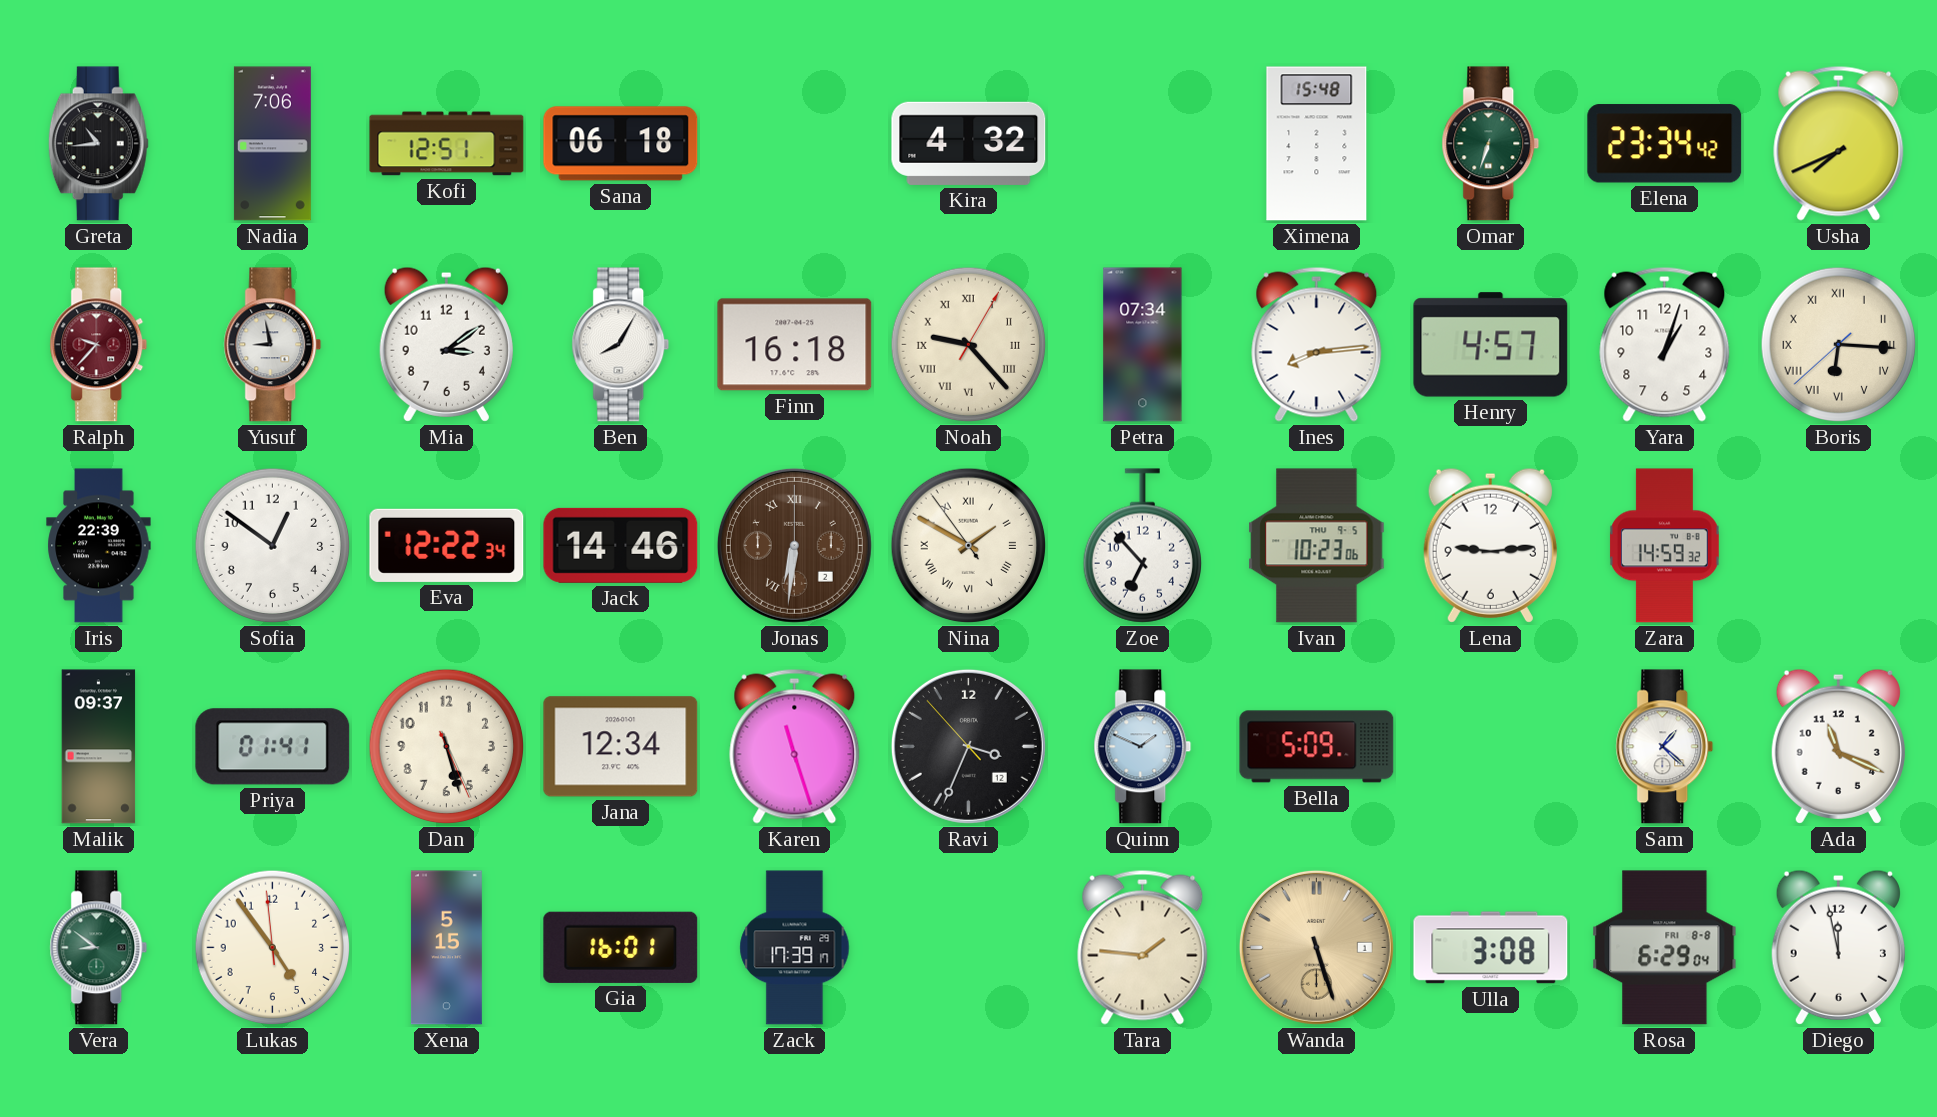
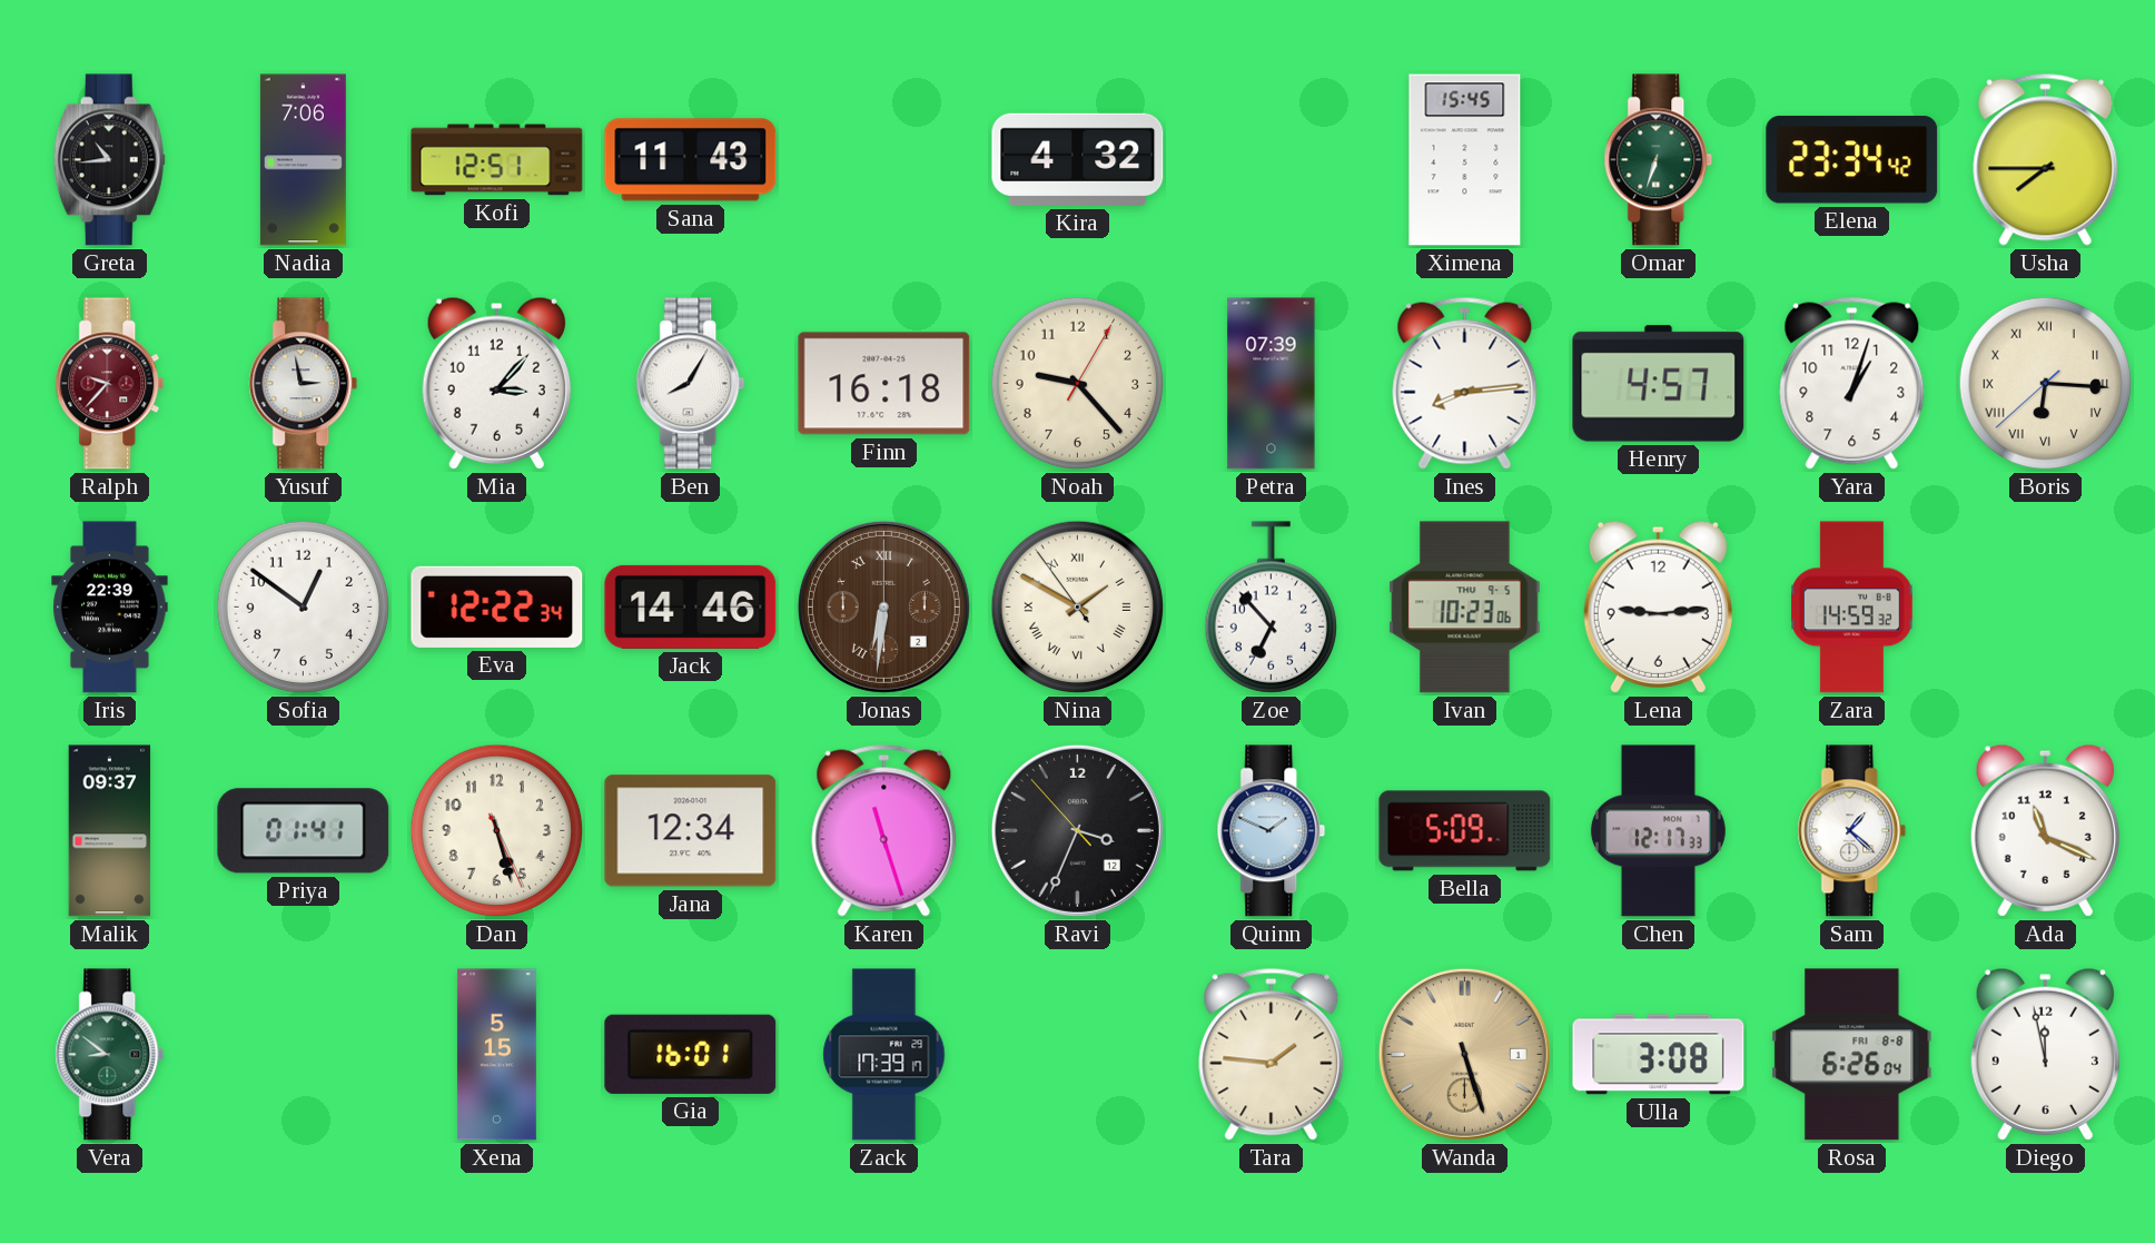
Sana: 06:18 -> 11:43 (691, 160)
Ximena: 15:48 -> 15:45 (1465, 160)
Usha: 7:41 -> 7:45 (2046, 159)
Yusuf: 8:58 -> 2:58 (304, 384)
Mia: 3:09 -> 3:07 (496, 383)
Noah numerals: Roman -> Arabic (1078, 384)
Petra: 07:34 -> 07:39 (1272, 384)
Chen: none -> 12:17 (1658, 831)
Lukas: 4:53 -> none (273, 948)
Rosa: 6:29 -> 6:26 (1852, 1055)
